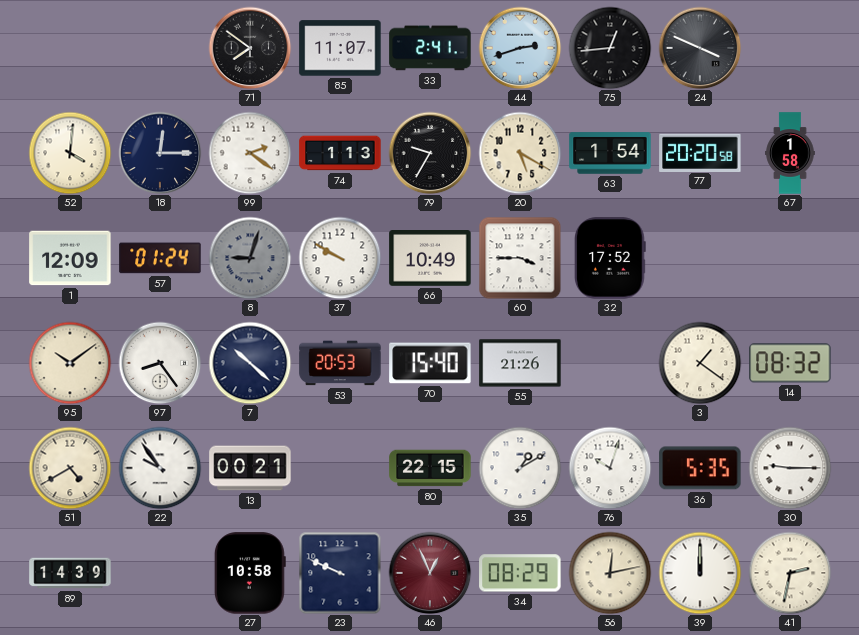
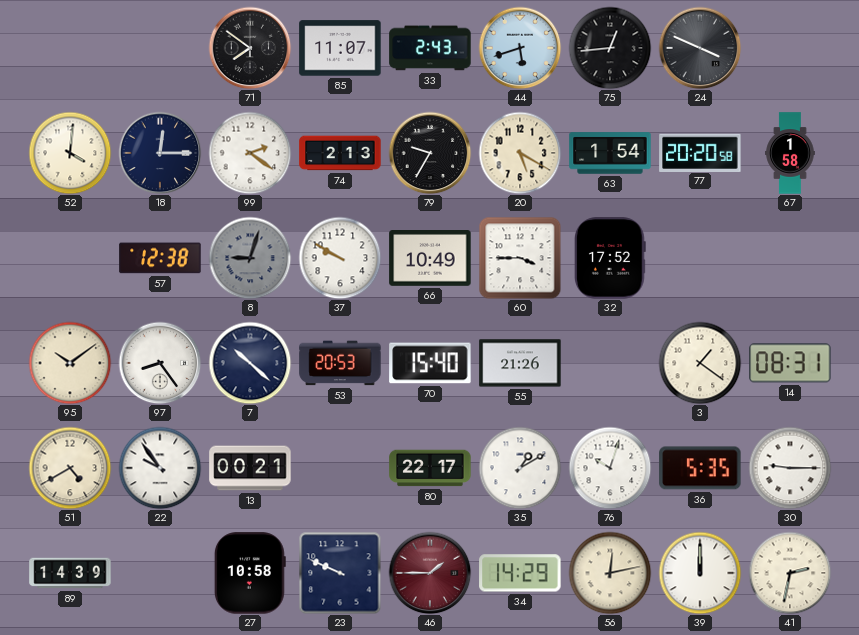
33: 2:41 -> 2:43 (430, 48)
44: 2:42 -> 5:42 (520, 48)
74: 1:13 -> 2:13 (340, 153)
1: 12:09 -> none (70, 258)
57: 01:24 -> 12:38 (160, 258)
14: 08:32 -> 08:31 (790, 363)
80: 22:15 -> 22:17 (430, 468)
46: 12:56 -> 1:45 (430, 573)
34: 08:29 -> 14:29 (520, 573)
